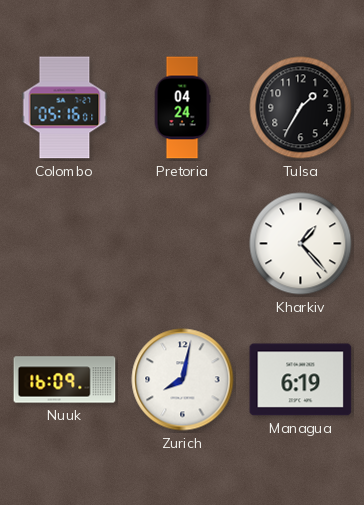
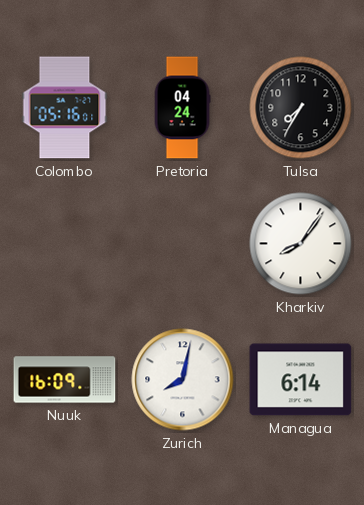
Tulsa: 1:35 -> 7:35 (301, 108)
Kharkiv: 1:23 -> 8:06 (301, 244)
Managua: 6:19 -> 6:14 (301, 380)
